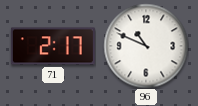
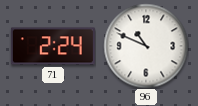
71: 2:17 -> 2:24 (53, 46)
